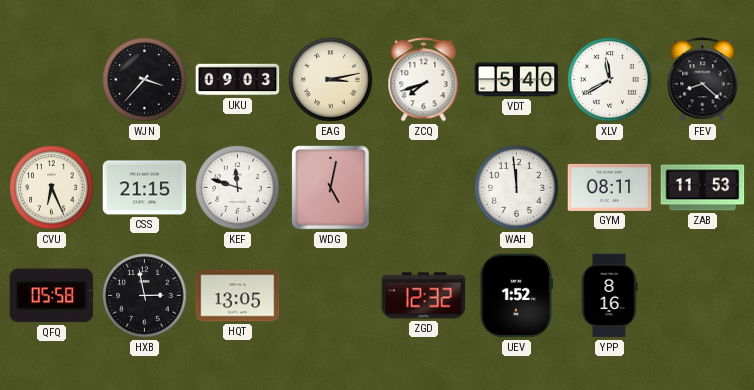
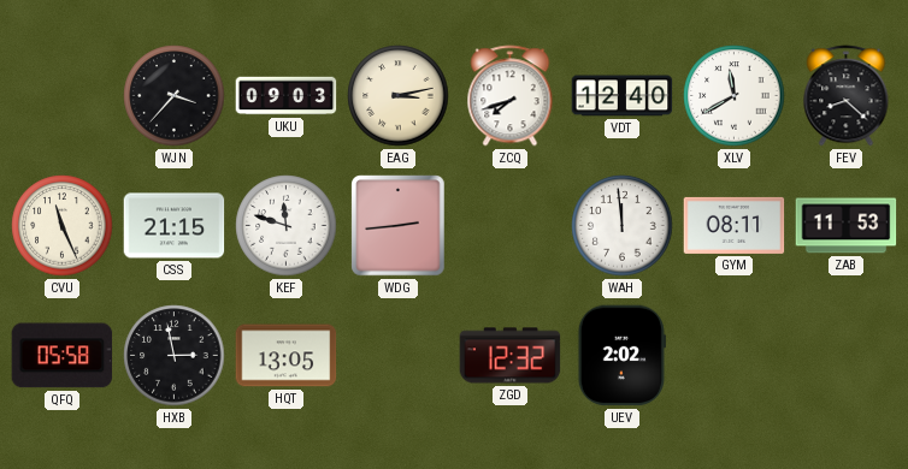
VDT: 5:40 -> 12:40 (623, 96)
CVU: 6:26 -> 11:26 (63, 226)
WDG: 5:02 -> 2:44 (399, 226)
UEV: 1:52 -> 2:02 (621, 356)
YPP: 8:16 -> none (609, 296)
